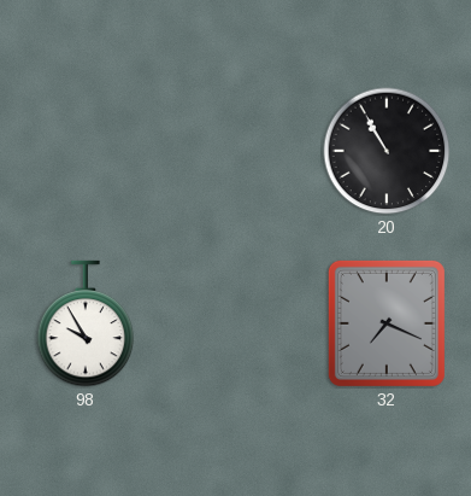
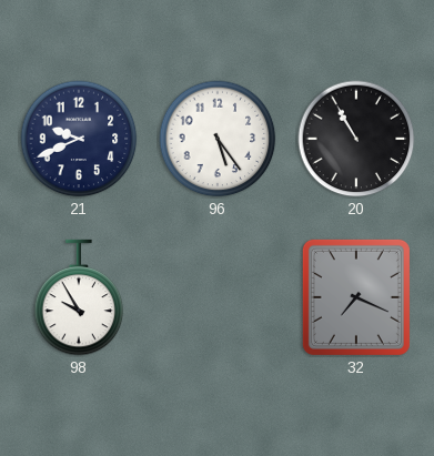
21: none -> 9:41 (79, 139)
96: none -> 5:24 (218, 139)
